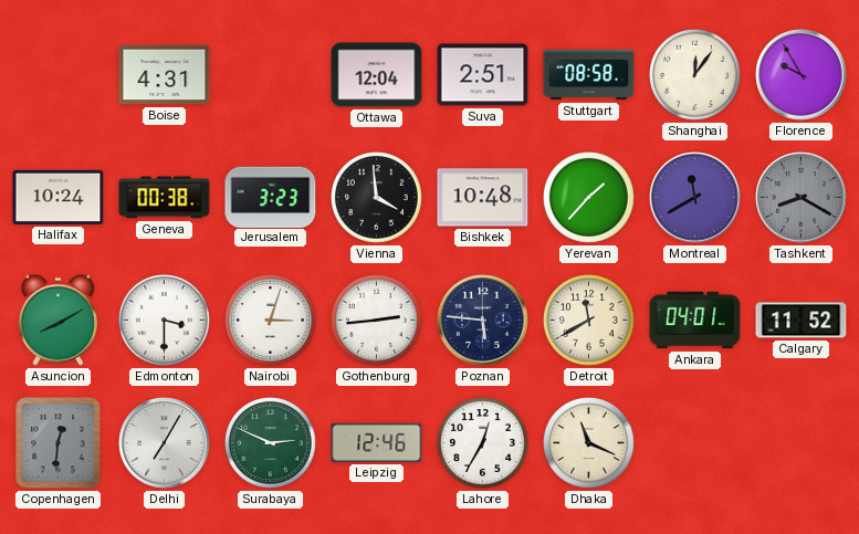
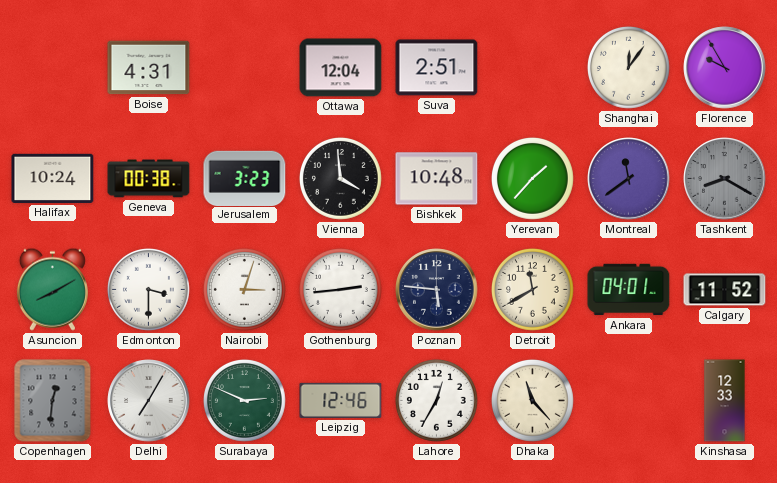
Stuttgart: 08:58 -> none (589, 75)
Montreal: 11:40 -> 11:39 (629, 179)
Dhaka: 11:19 -> 11:23 (532, 400)
Kinshasa: none -> 12:33 (725, 401)
